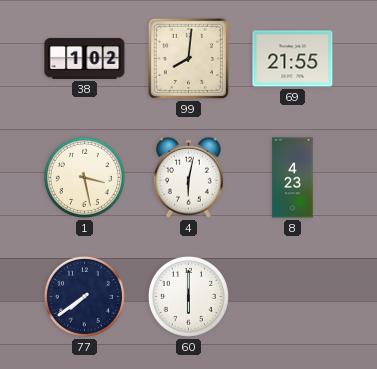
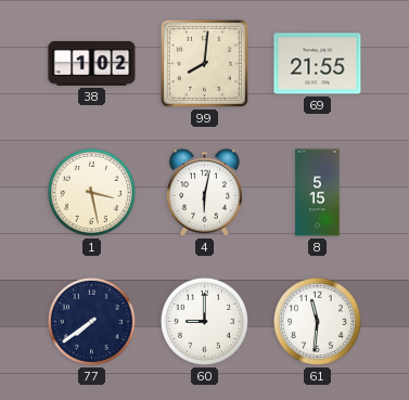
8: 4:23 -> 5:15 (318, 193)
60: 6:00 -> 9:00 (204, 321)
61: none -> 11:31 (317, 321)
